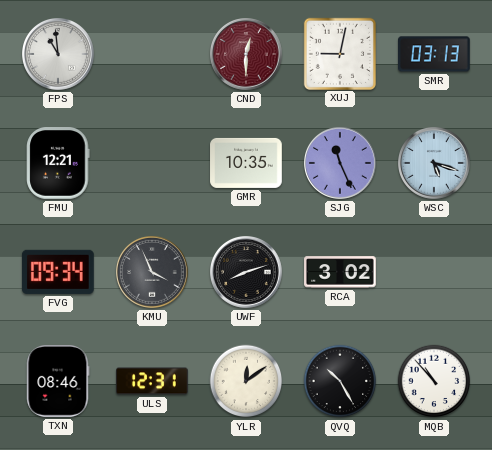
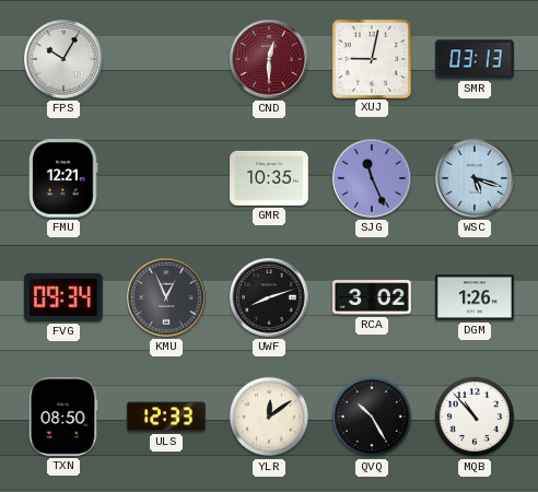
FPS: 10:59 -> 10:05 (65, 60)
KMU: 3:56 -> 12:56 (167, 298)
DGM: none -> 1:26 (475, 297)
TXN: 08:46 -> 08:50 (63, 418)
ULS: 12:31 -> 12:33 (167, 417)
